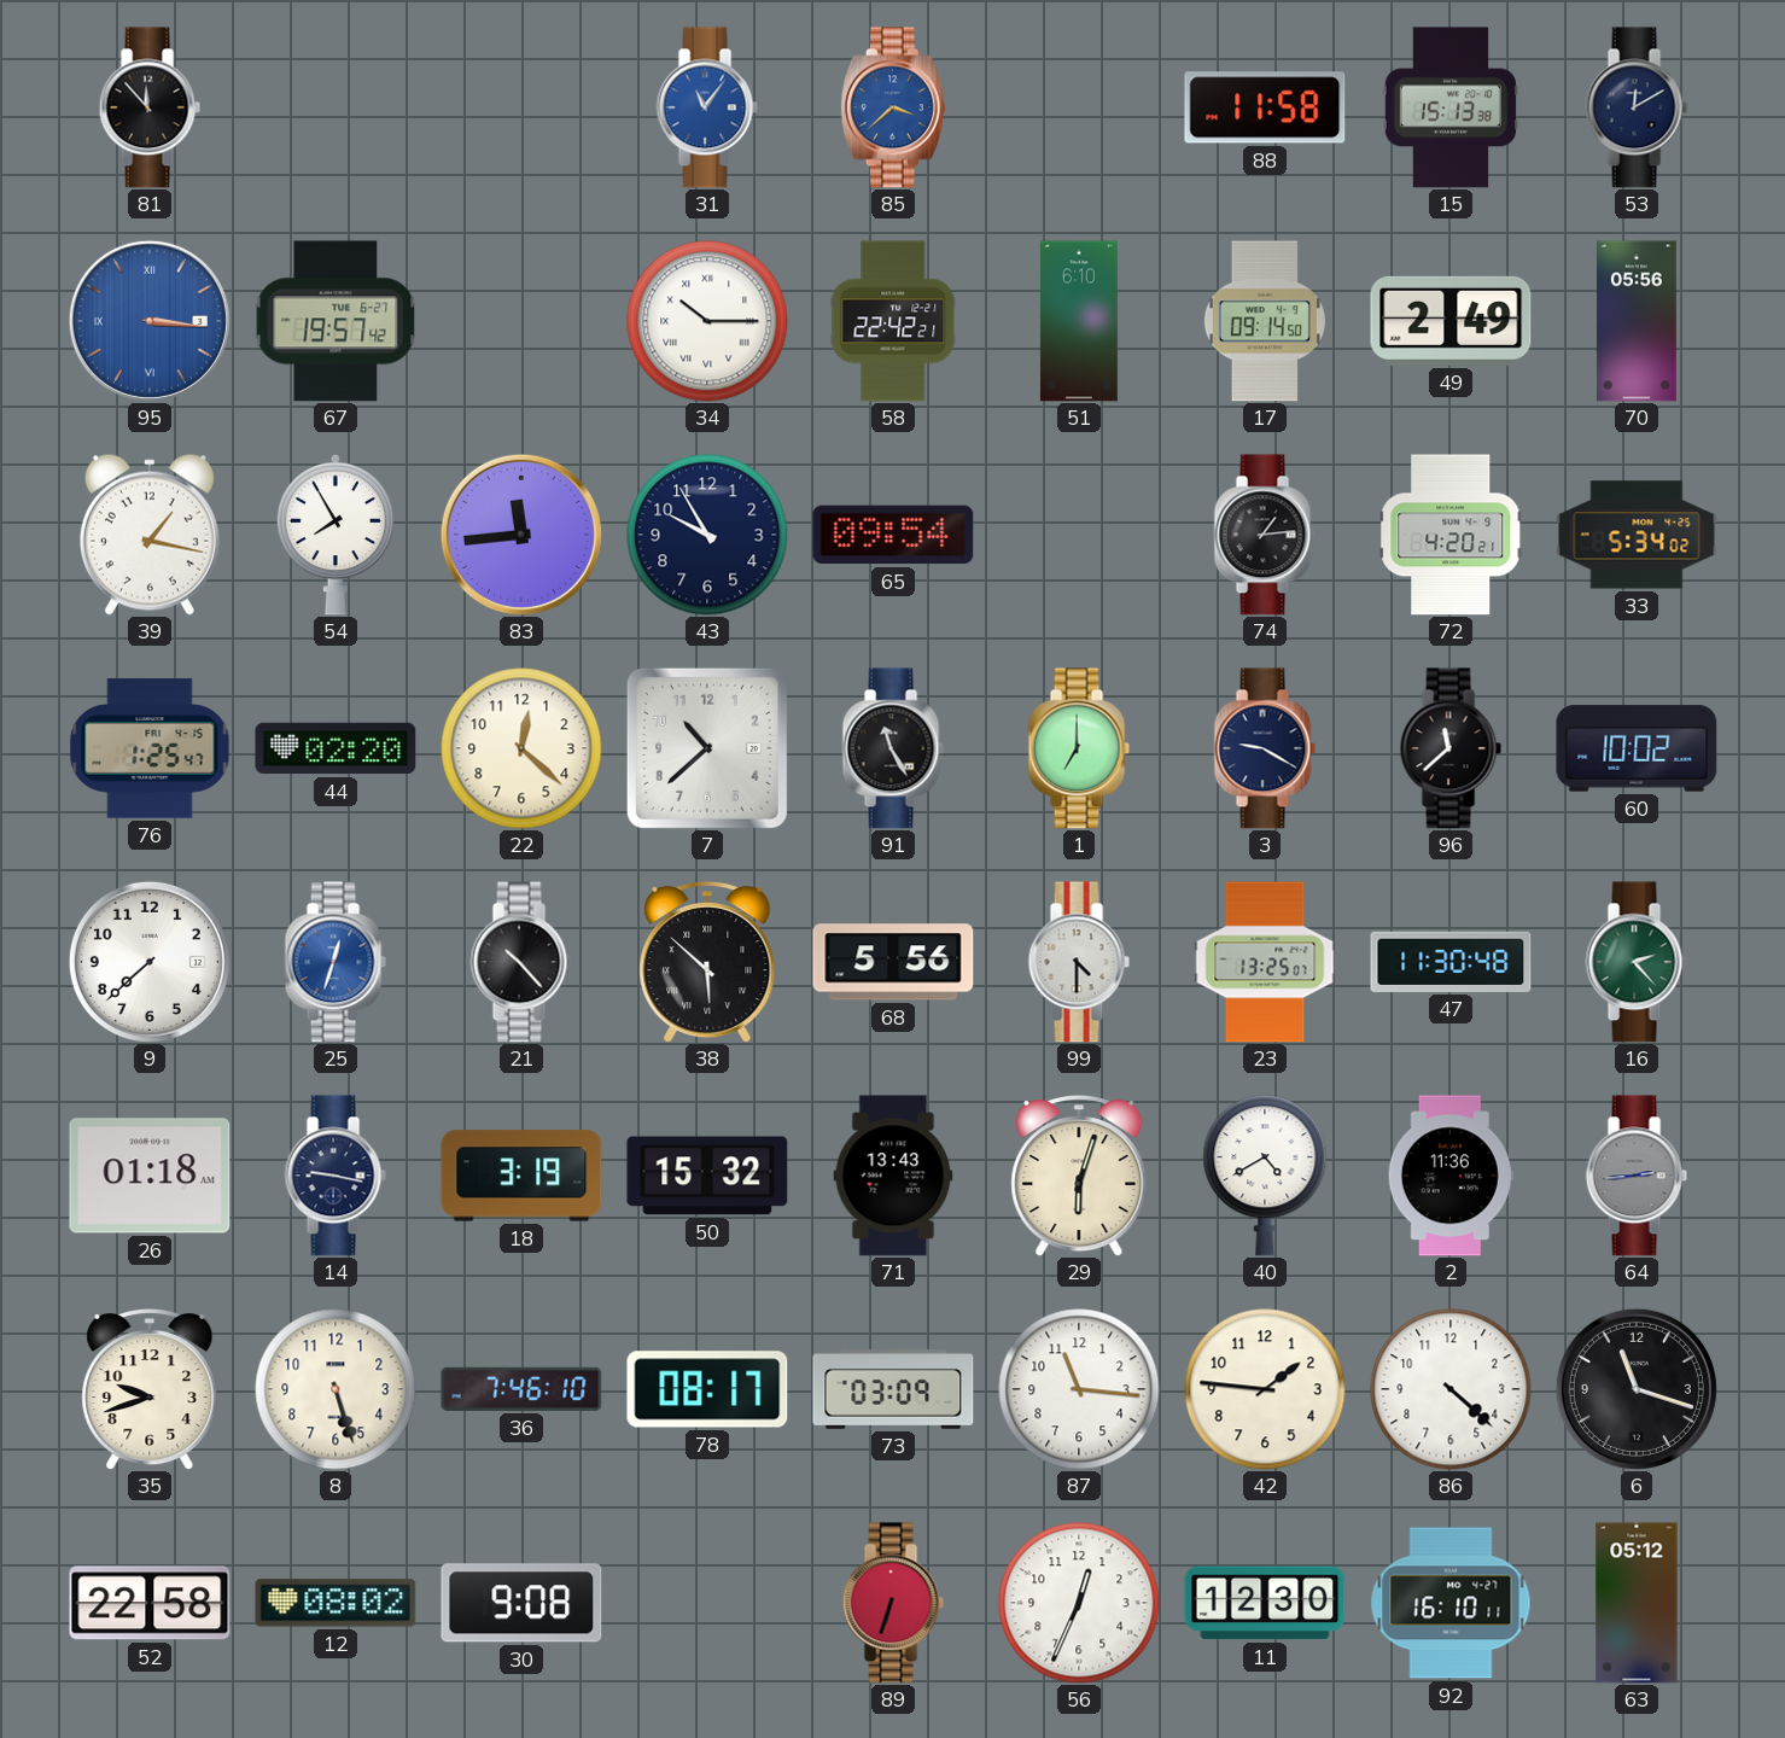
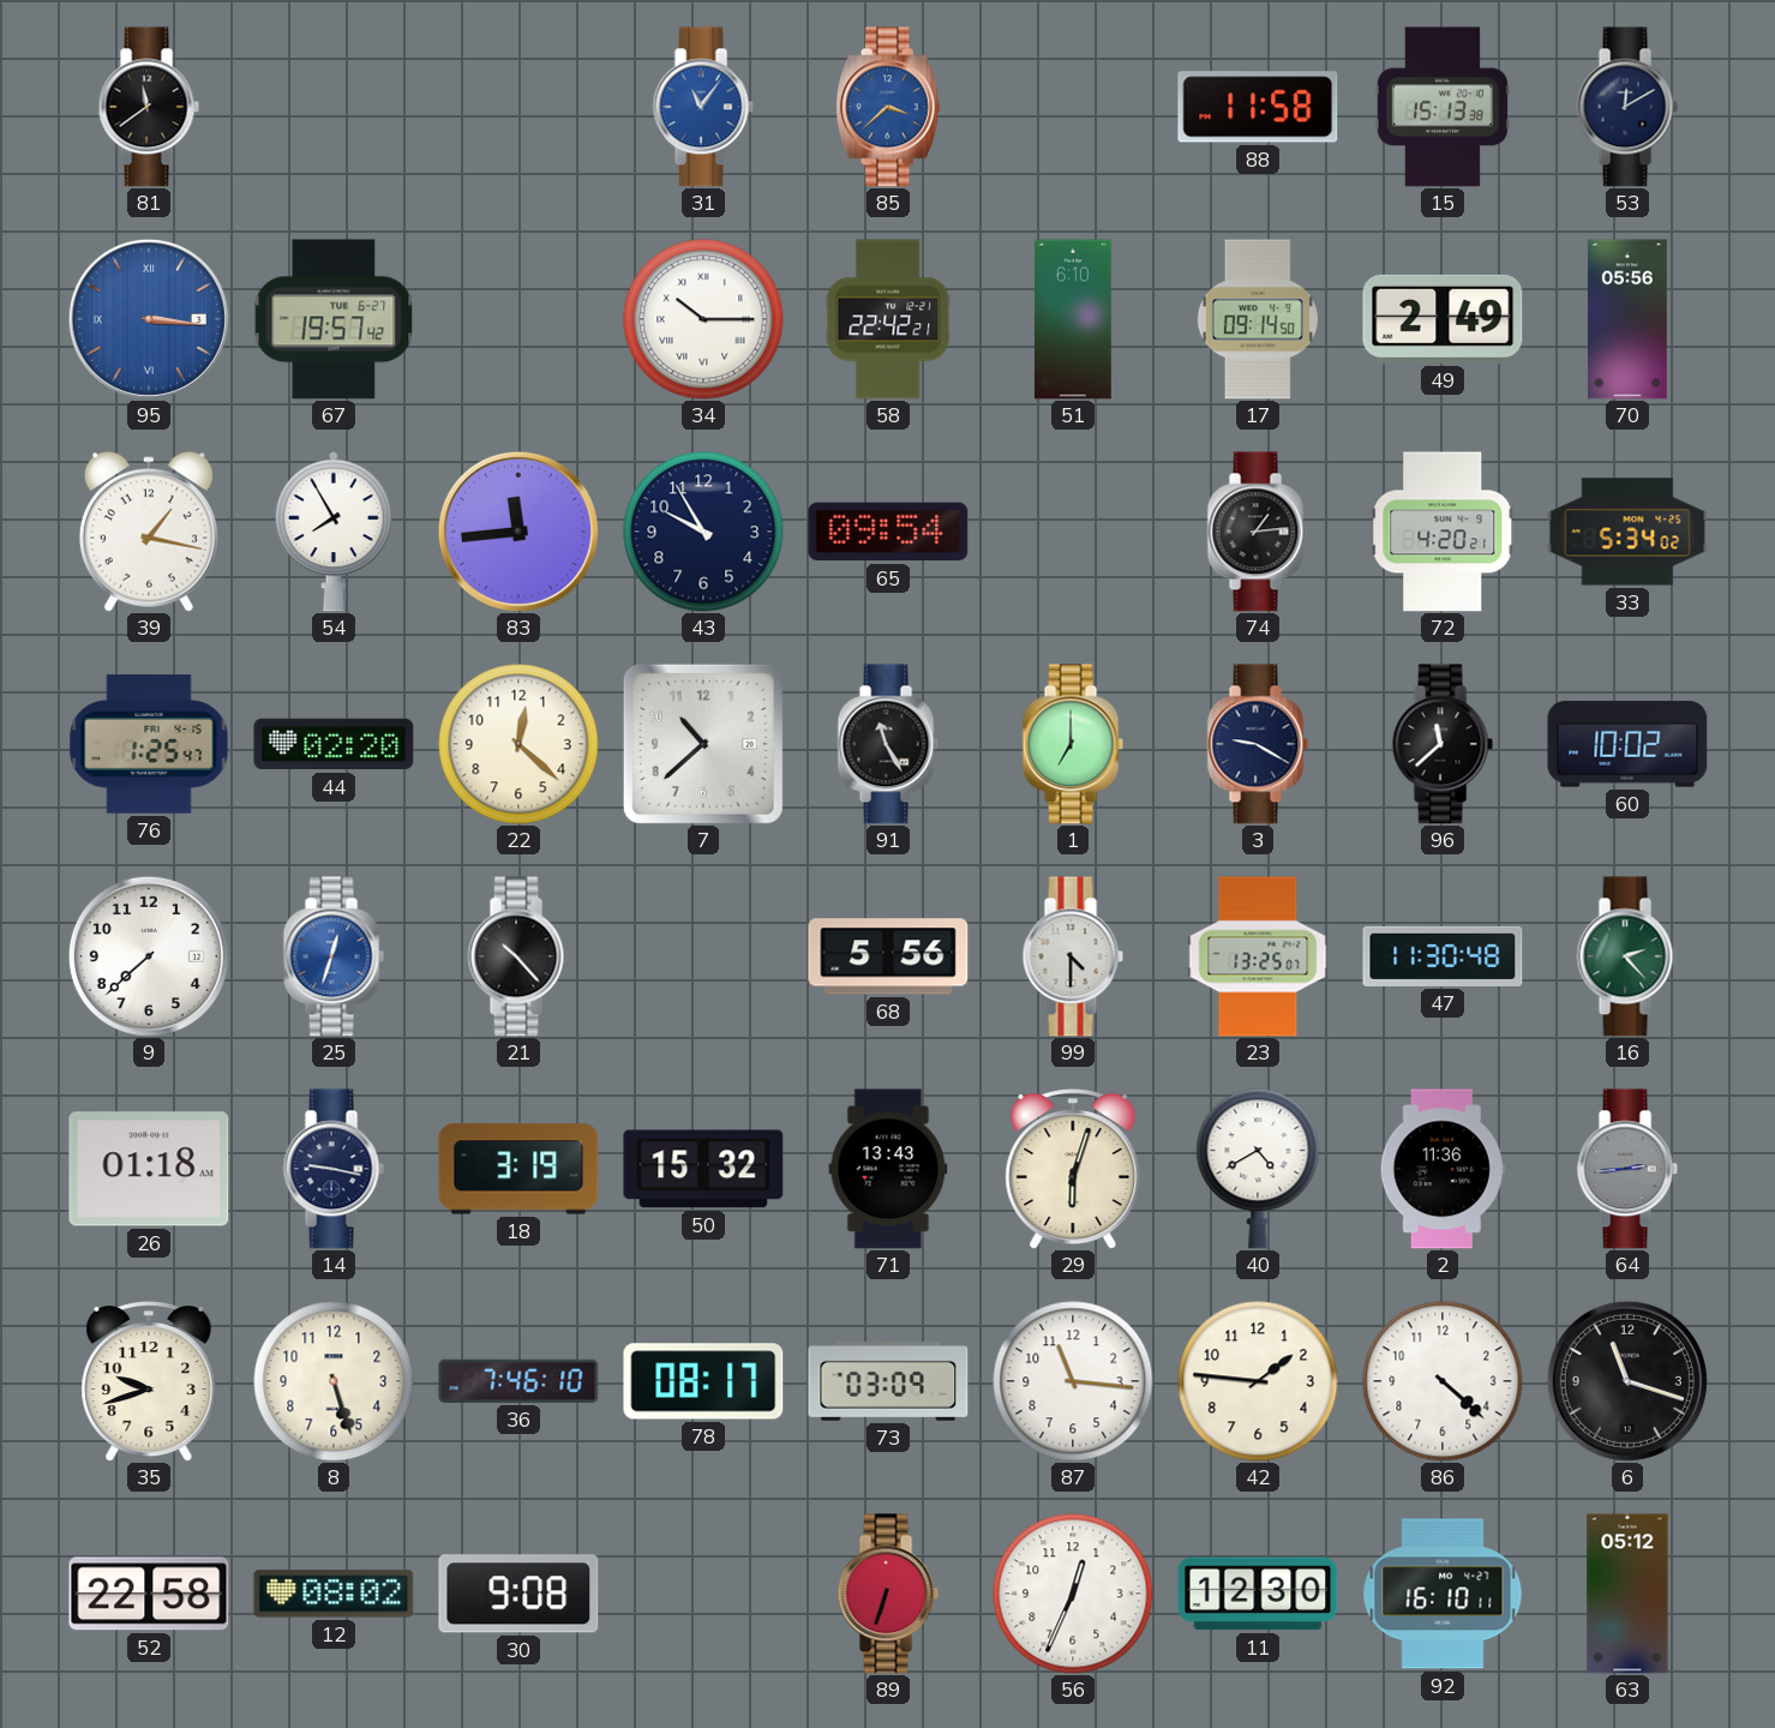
81: 11:53 -> 11:39 (149, 107)
38: 5:52 -> none (707, 962)
